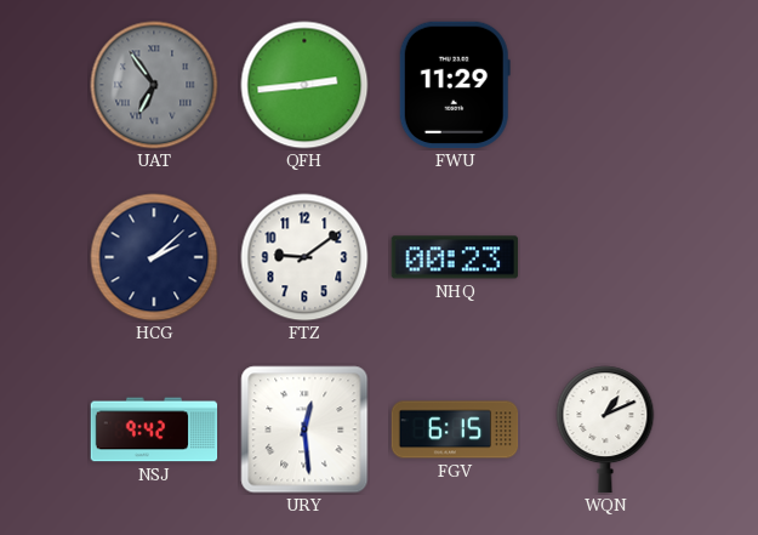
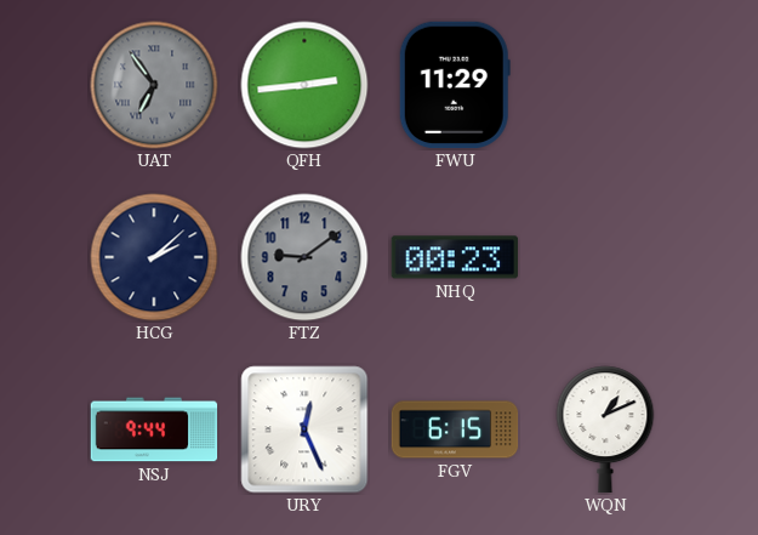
FTZ dial: white -> grey (304, 257)
NSJ: 9:42 -> 9:44 (154, 429)
URY: 12:29 -> 12:26 (304, 429)
